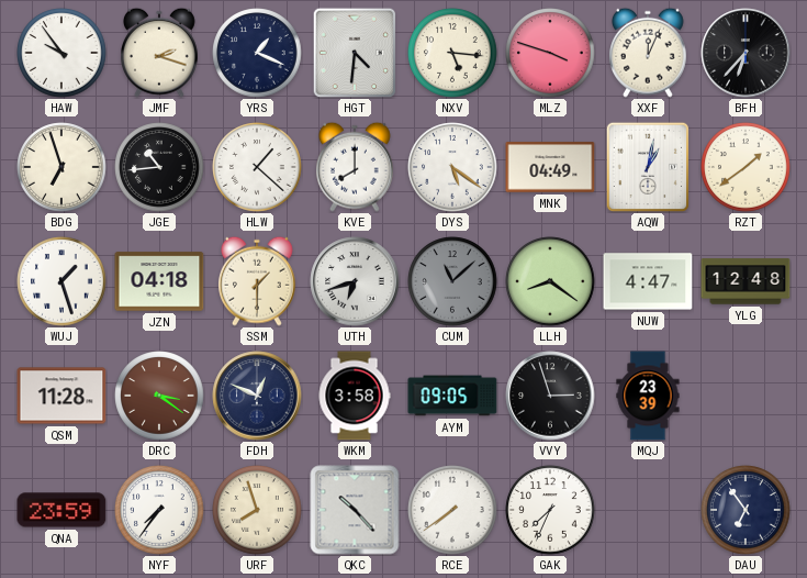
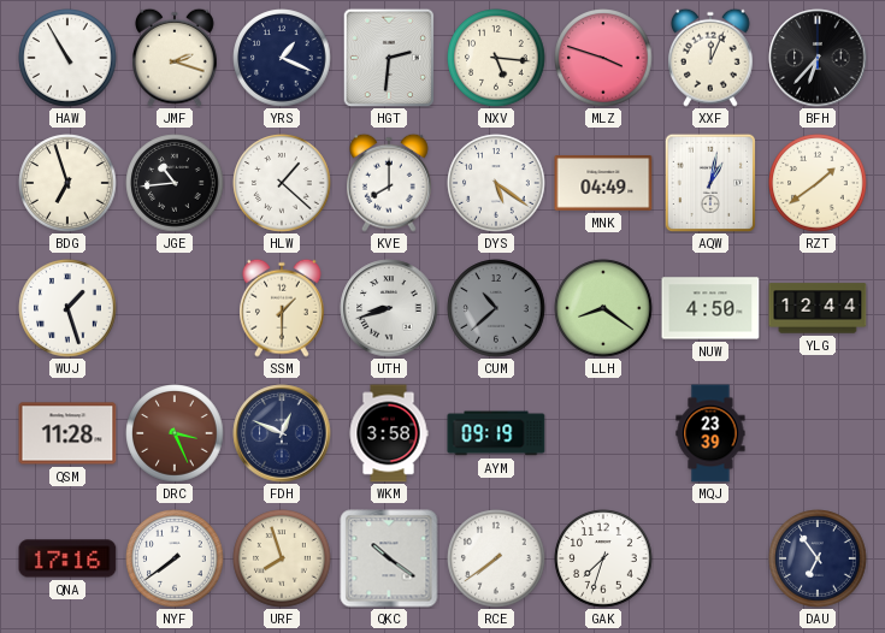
HAW: 9:54 -> 10:55 (67, 58)
HGT: 4:31 -> 2:31 (389, 58)
JZN: 04:18 -> none (159, 281)
UTH: 6:42 -> 8:42 (389, 308)
CUM: 11:08 -> 10:38 (496, 308)
NUW: 4:47 -> 4:50 (710, 308)
YLG: 12:48 -> 12:44 (818, 308)
DRC: 3:21 -> 3:26 (175, 433)
AYM: 09:05 -> 09:19 (496, 433)
VVY: 2:57 -> none (550, 396)
QNA: 23:59 -> 17:16 (67, 558)
NYF: 7:36 -> 7:39 (175, 558)
QKC: 10:23 -> 10:21 (389, 558)
GAK: 7:34 -> 7:33 (603, 558)
